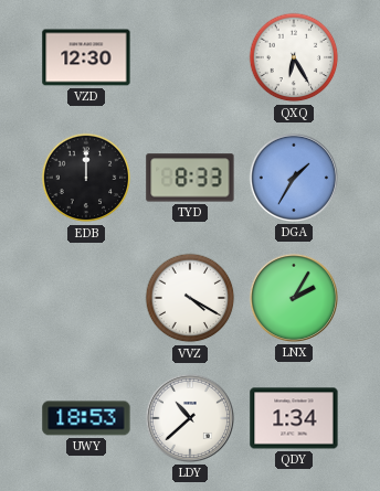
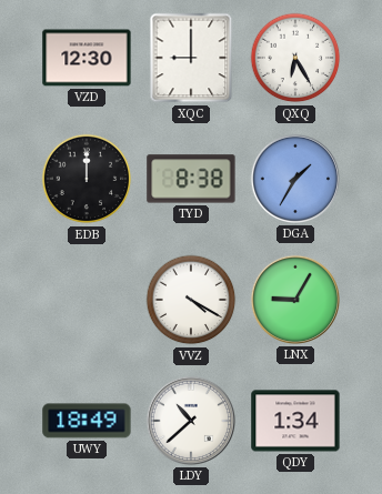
XQC: none -> 9:00 (191, 58)
TYD: 8:33 -> 8:38 (191, 179)
LNX: 2:05 -> 9:05 (295, 300)
UWY: 18:53 -> 18:49 (87, 421)
